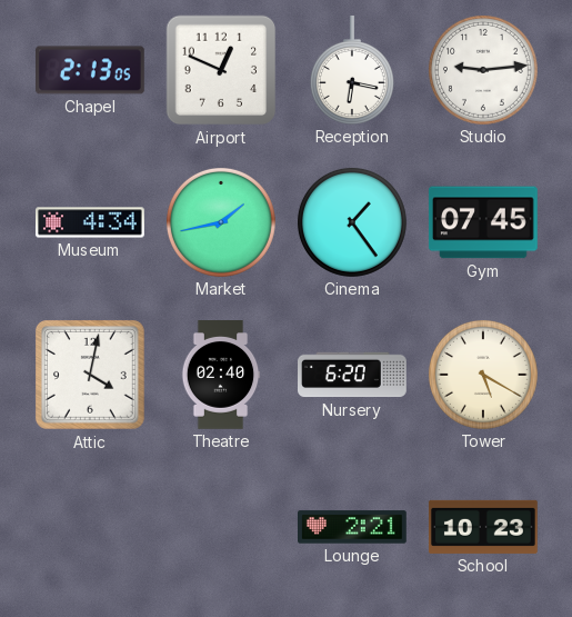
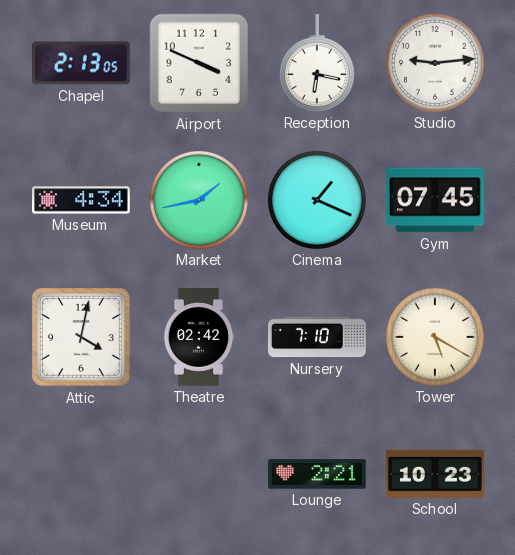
Airport: 12:49 -> 3:49 (199, 63)
Cinema: 1:24 -> 1:19 (317, 200)
Theatre: 02:40 -> 02:42 (199, 338)
Nursery: 6:20 -> 7:10 (318, 337)
